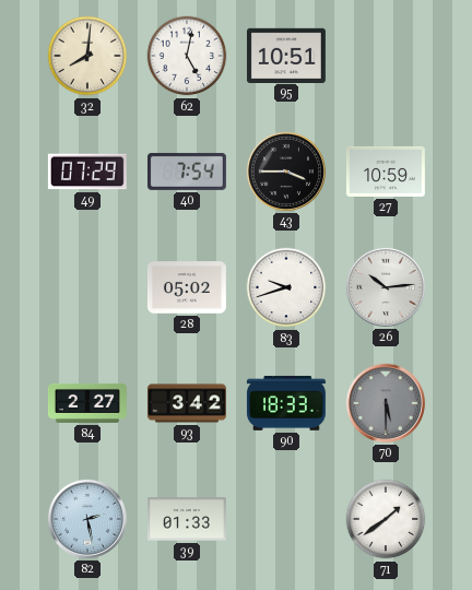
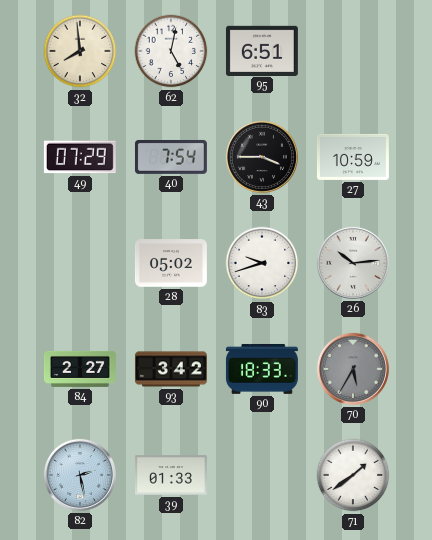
32: 8:01 -> 7:59 (80, 51)
95: 10:51 -> 6:51 (262, 50)
70: 5:30 -> 5:35 (353, 369)
